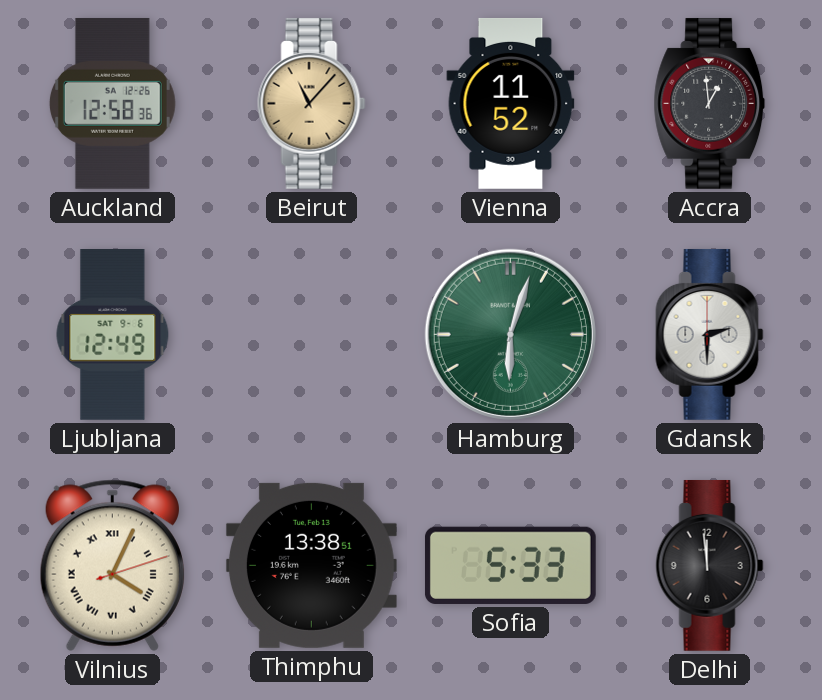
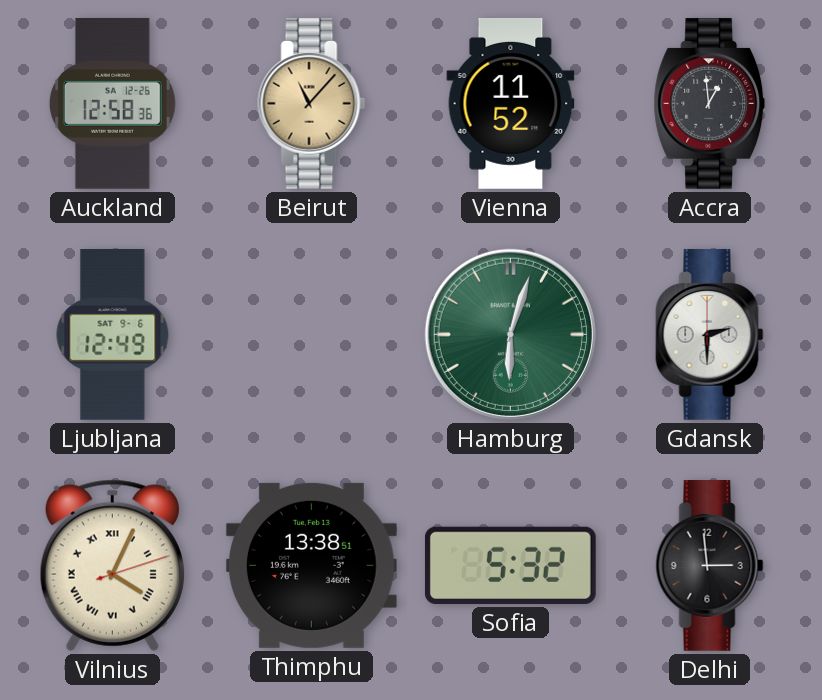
Sofia: 5:33 -> 5:32 (510, 565)
Delhi: 11:59 -> 2:59 (710, 565)
